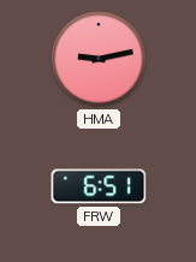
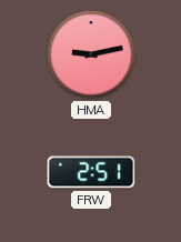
FRW: 6:51 -> 2:51 (91, 172)
